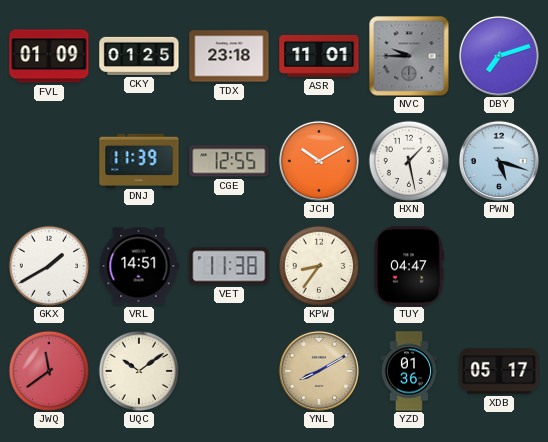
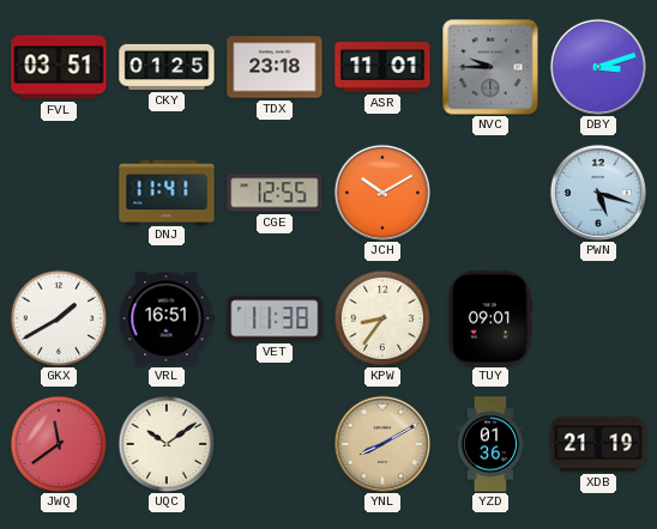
FVL: 01:09 -> 03:51 (59, 67)
DBY: 7:12 -> 3:12 (598, 67)
DNJ: 11:39 -> 11:41 (167, 191)
HXN: 1:28 -> none (409, 161)
VRL: 14:51 -> 16:51 (167, 318)
TUY: 04:47 -> 09:01 (489, 318)
XDB: 05:17 -> 21:19 (598, 444)
